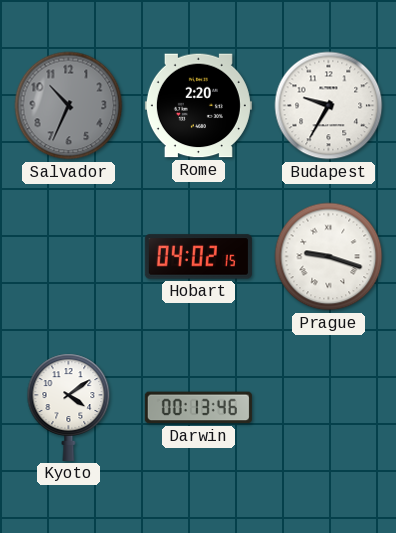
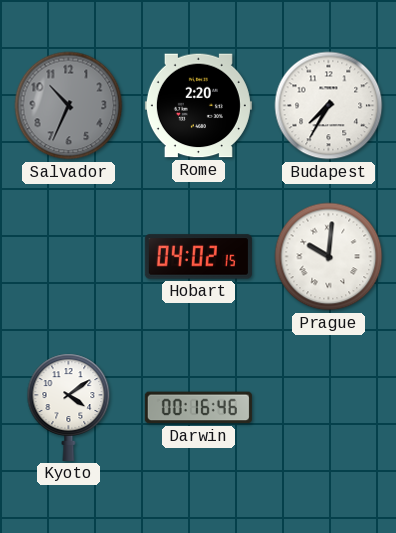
Budapest: 9:35 -> 7:35 (329, 106)
Prague: 9:18 -> 10:01 (329, 257)
Darwin: 00:13 -> 00:16 (198, 408)
